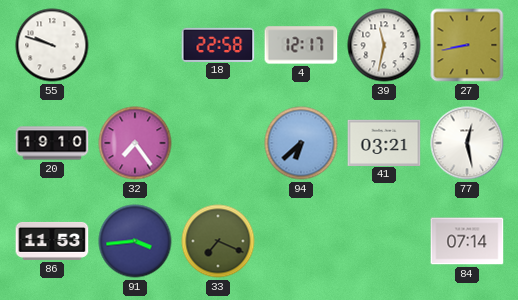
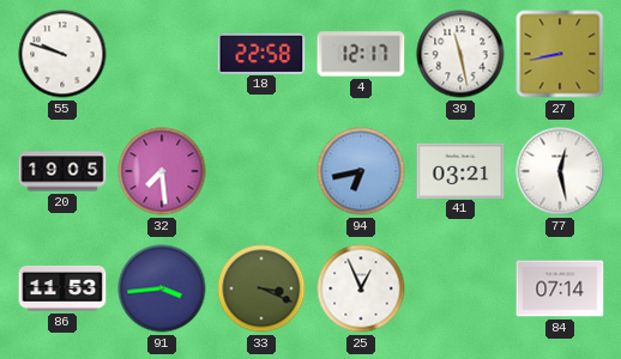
39: 11:32 -> 11:28 (460, 54)
20: 19:10 -> 19:05 (62, 171)
32: 7:24 -> 7:29 (162, 171)
94: 6:38 -> 6:43 (361, 171)
33: 7:19 -> 3:19 (261, 288)
25: none -> 12:56 (361, 288)
